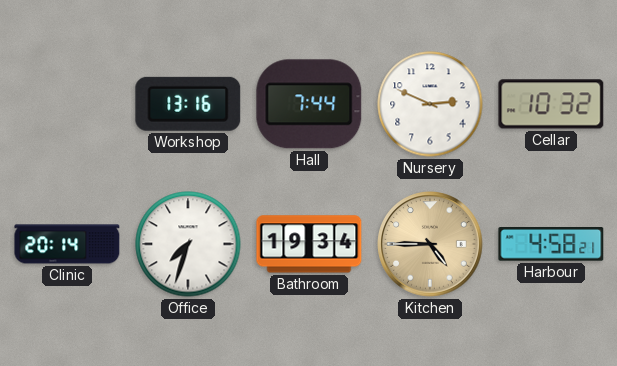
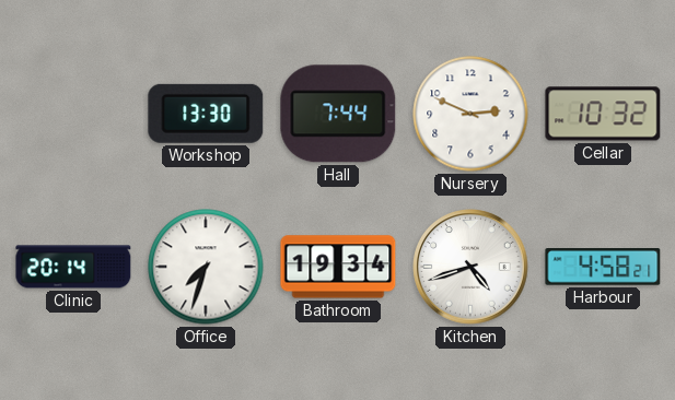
Workshop: 13:16 -> 13:30 (206, 114)
Kitchen: 4:45 -> 4:42 (472, 268)
Kitchen dial: champagne -> white (472, 268)
